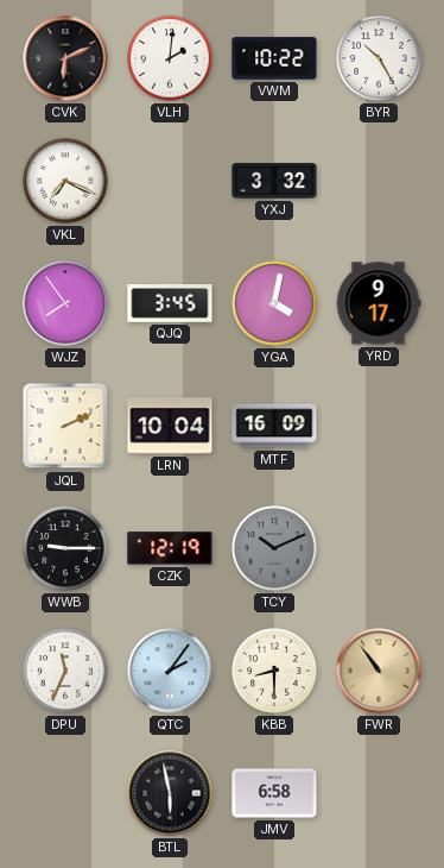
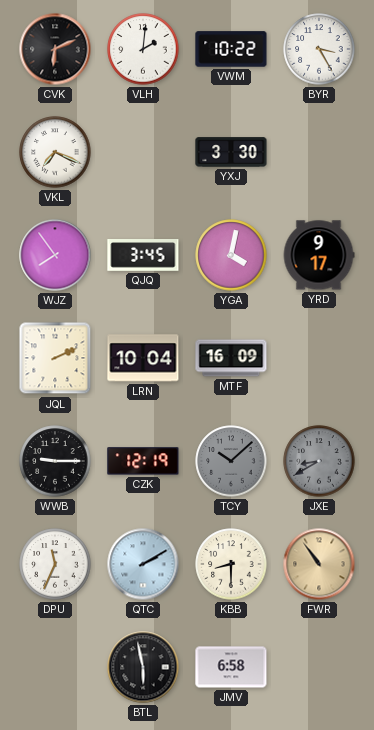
BYR: 10:25 -> 3:25 (319, 49)
YXJ: 3:32 -> 3:30 (231, 152)
TCY: 10:11 -> 10:08 (231, 461)
JXE: none -> 8:40 (319, 461)
QTC: 2:06 -> 2:10 (143, 564)
